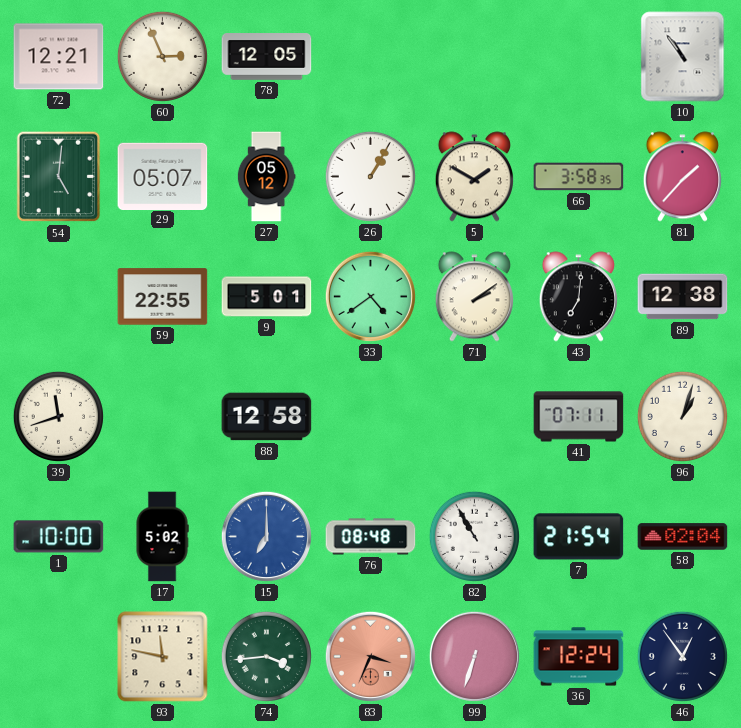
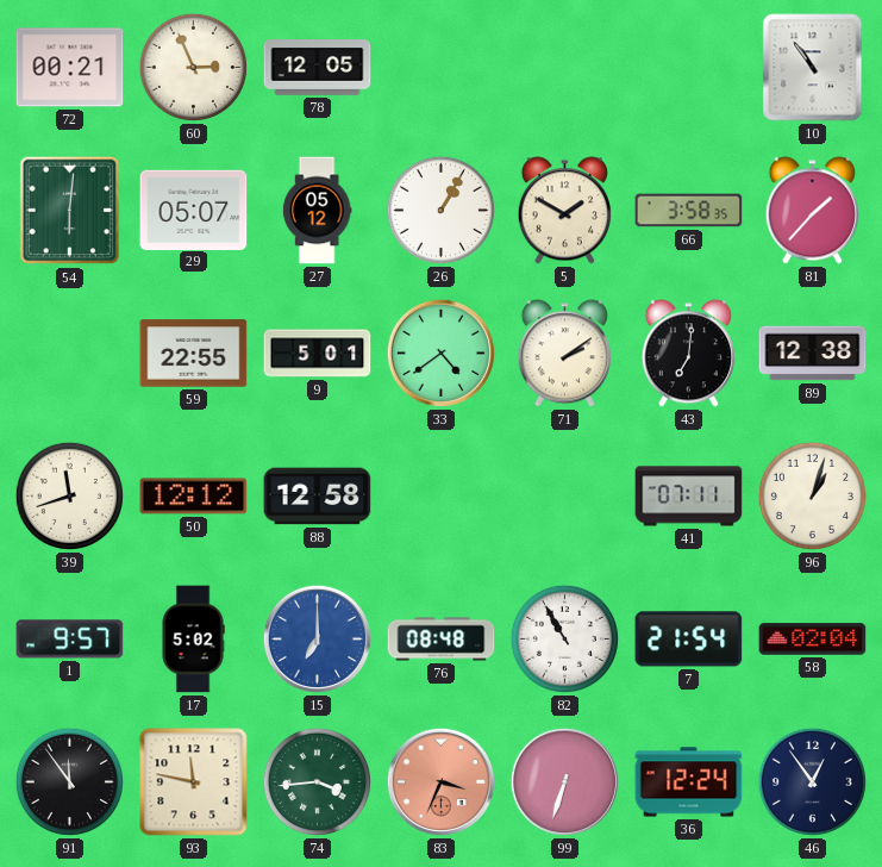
72: 12:21 -> 00:21 (70, 68)
54: 5:01 -> 6:01 (70, 211)
50: none -> 12:12 (194, 497)
1: 10:00 -> 9:57 (70, 640)
91: none -> 11:54 (69, 781)
